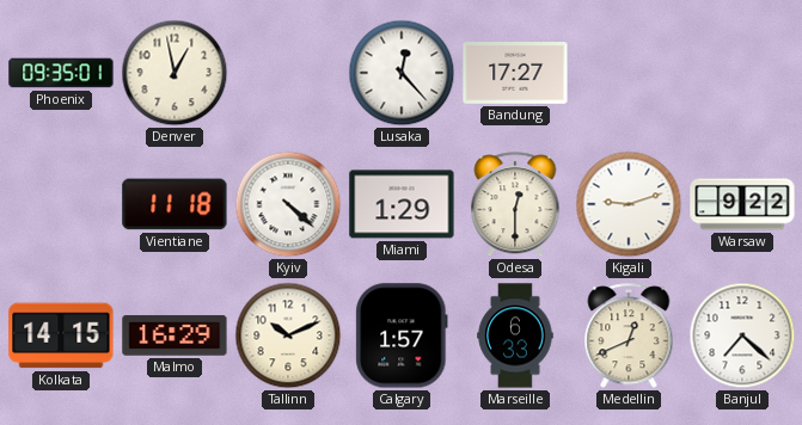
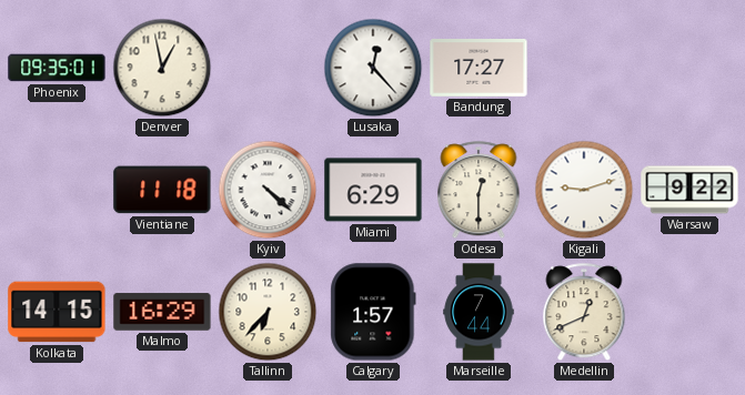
Miami: 1:29 -> 6:29 (373, 190)
Tallinn: 10:11 -> 6:37 (268, 312)
Marseille: 6:33 -> 7:44 (479, 312)
Banjul: 7:22 -> none (742, 335)
